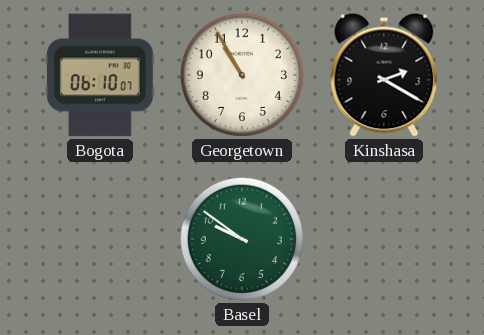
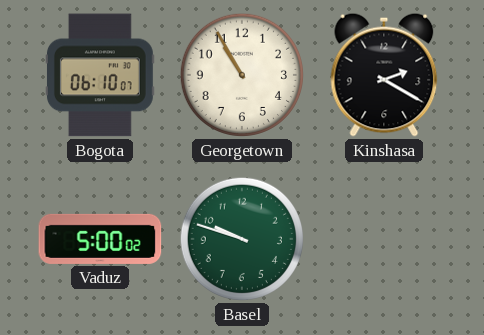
Vaduz: none -> 5:00 (100, 239)
Basel: 9:51 -> 9:48 (242, 239)
